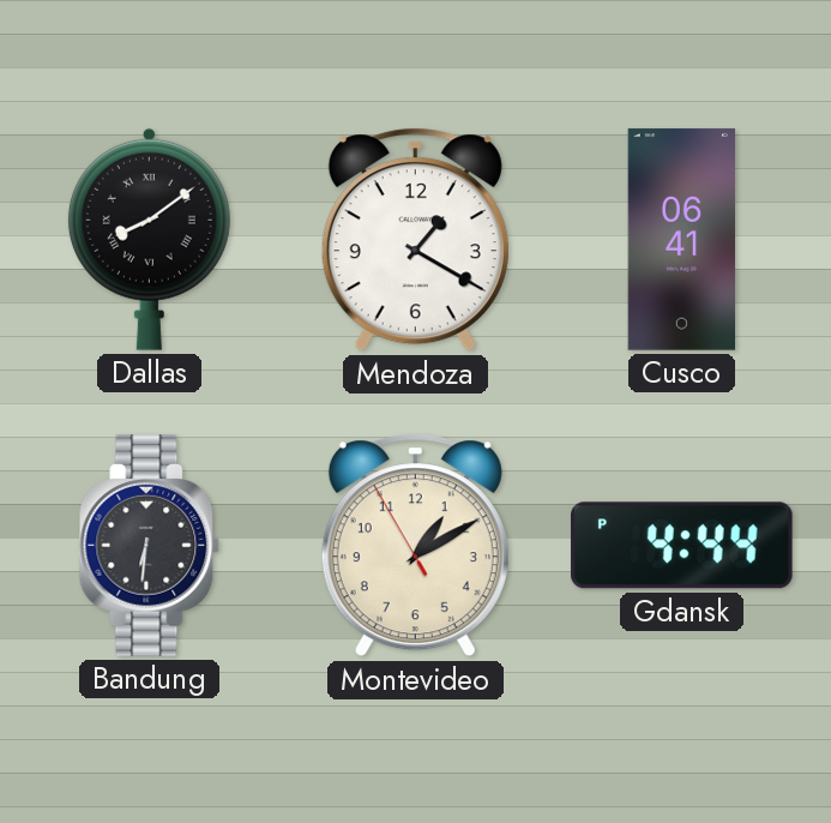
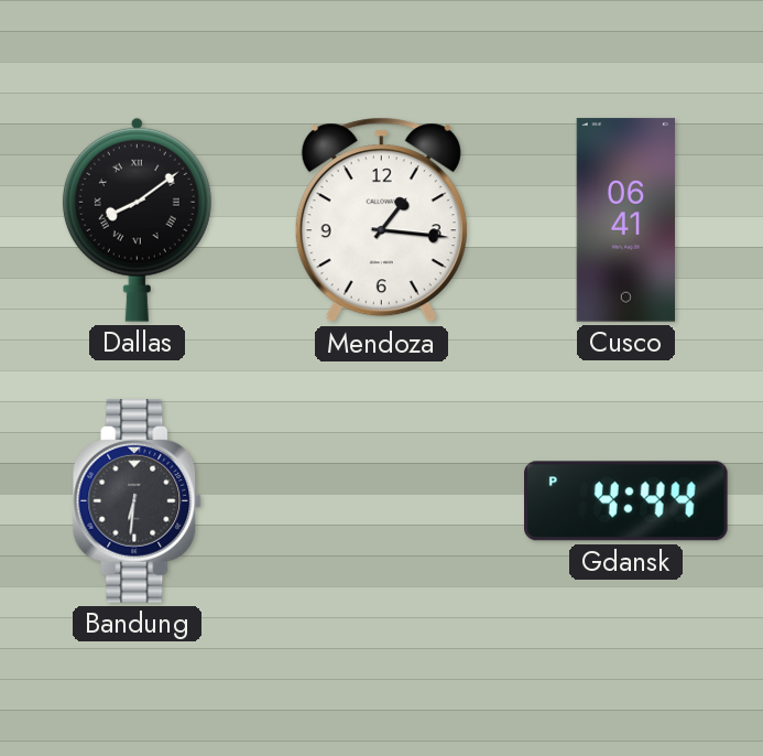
Mendoza: 1:20 -> 1:16 (381, 220)
Montevideo: 1:09 -> none (415, 546)
